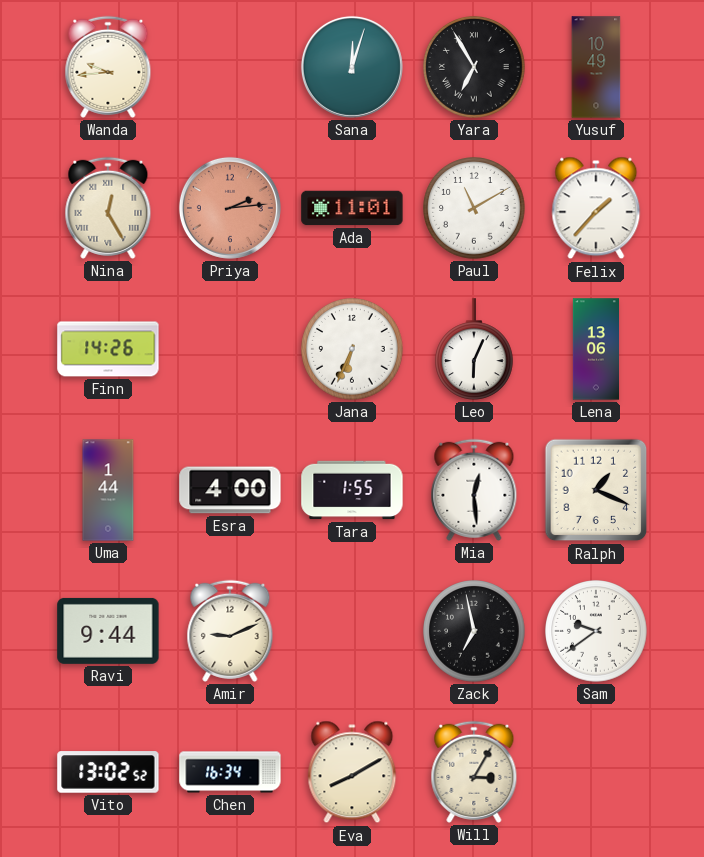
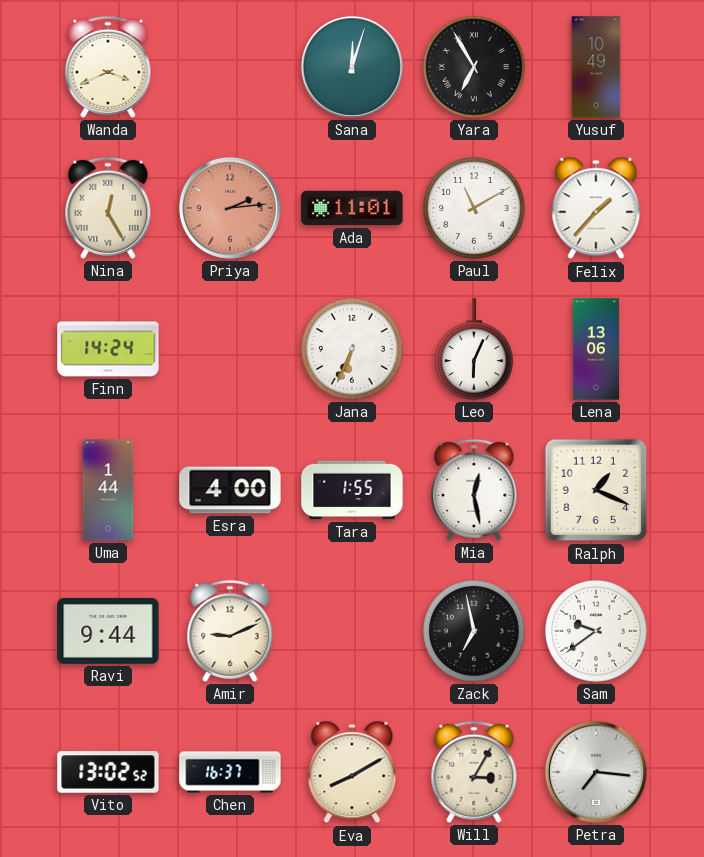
Wanda: 9:44 -> 3:41 (108, 67)
Finn: 14:26 -> 14:24 (108, 349)
Mia: 12:29 -> 12:28 (474, 490)
Chen: 16:34 -> 16:37 (230, 772)
Petra: none -> 7:16 (596, 772)
